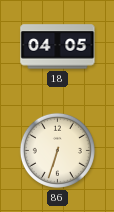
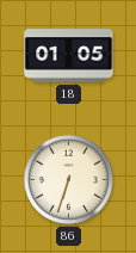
18: 04:05 -> 01:05 (69, 56)
